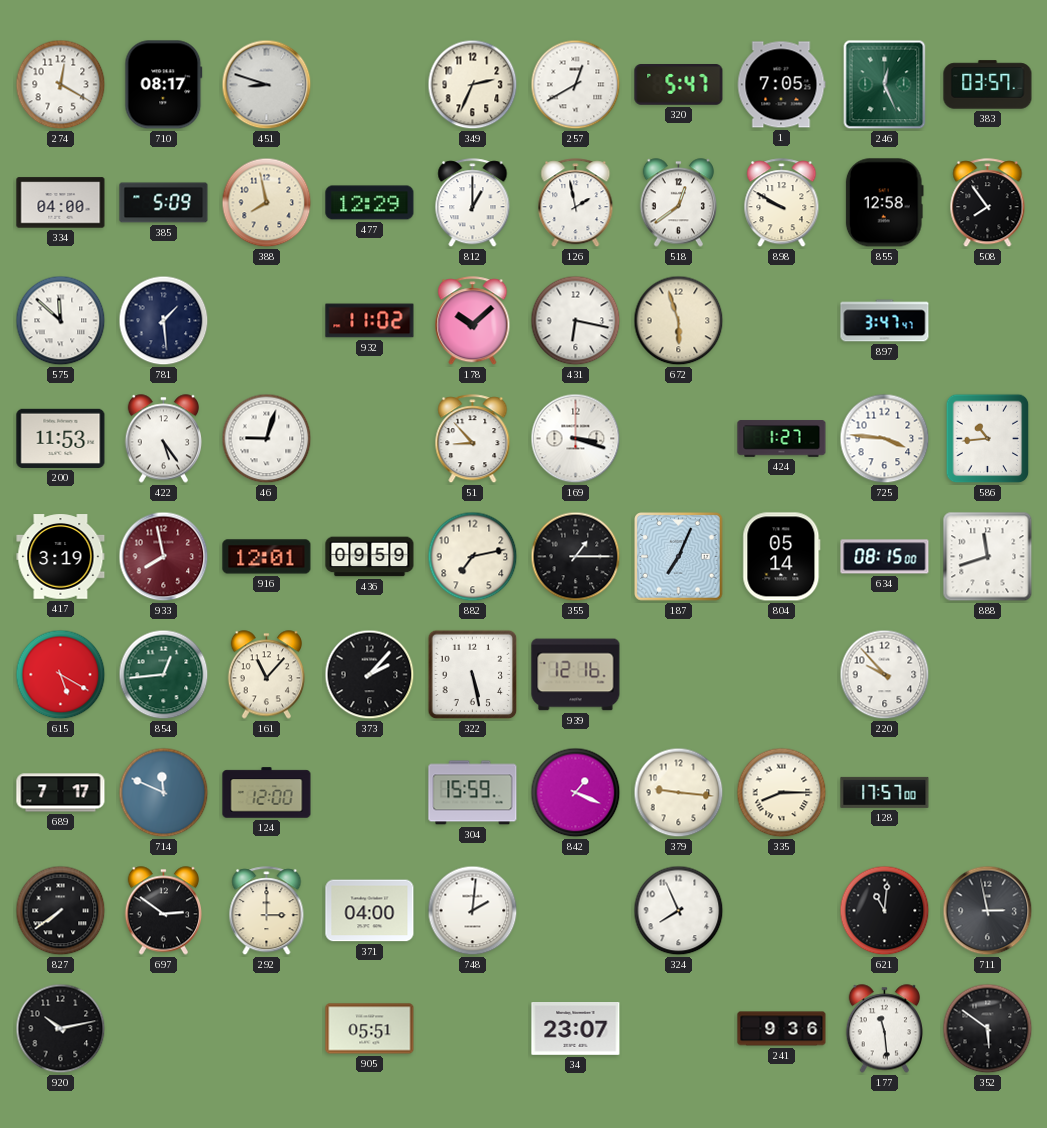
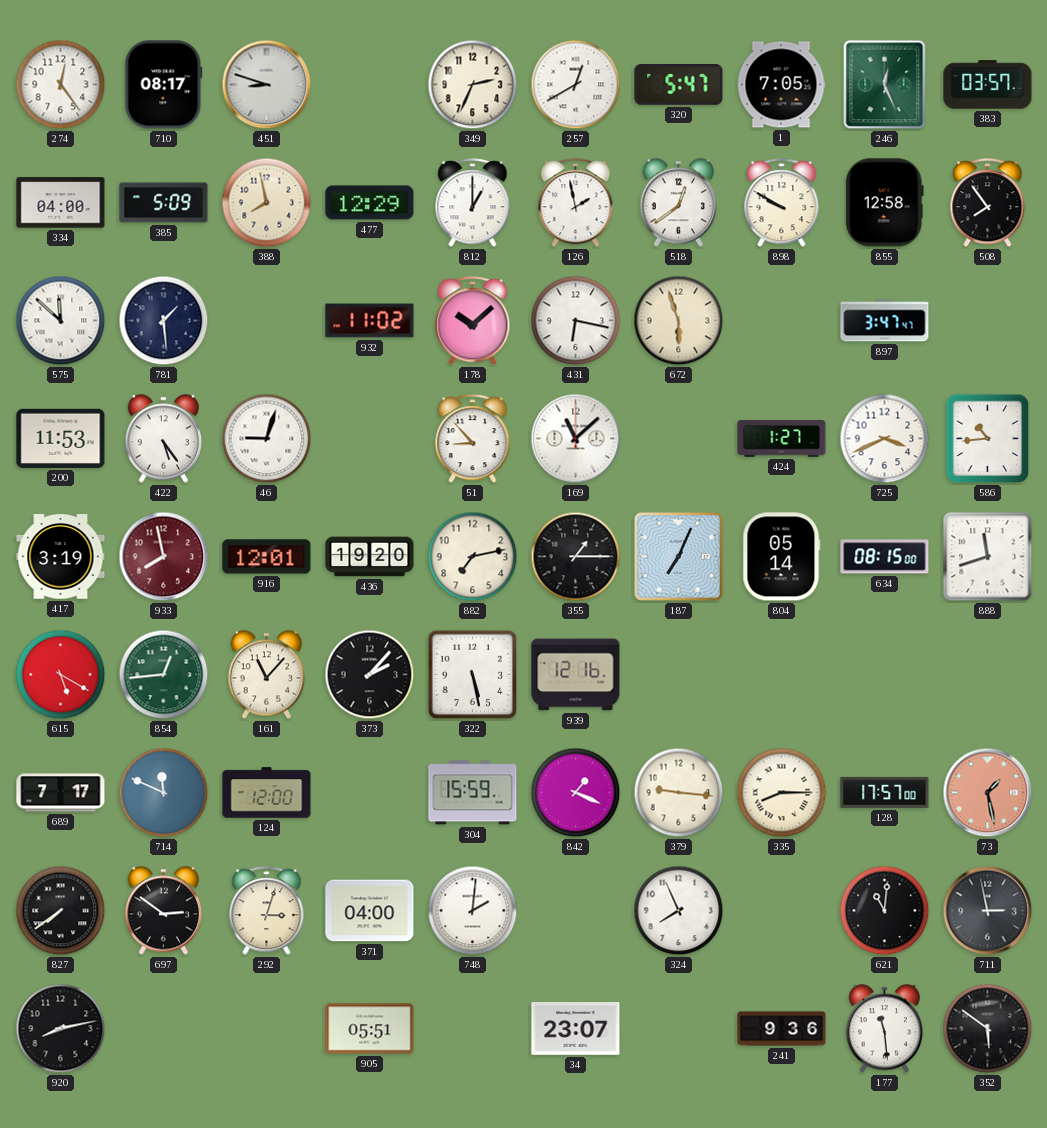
274: 12:20 -> 12:24 (61, 85)
169: 3:18 -> 11:08 (576, 439)
725: 3:46 -> 3:41 (885, 439)
436: 09:59 -> 19:20 (370, 557)
220: 9:53 -> none (885, 675)
73: none -> 1:28 (988, 793)
292: 3:00 -> 3:03 (267, 911)
920: 10:13 -> 8:13 (61, 1029)
